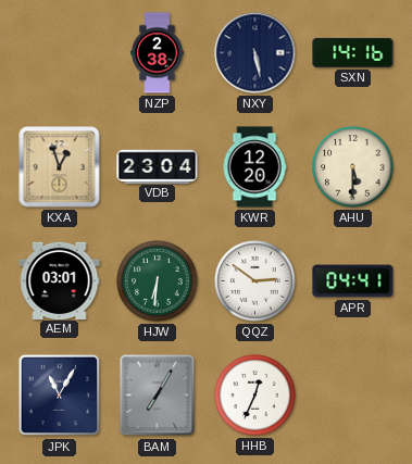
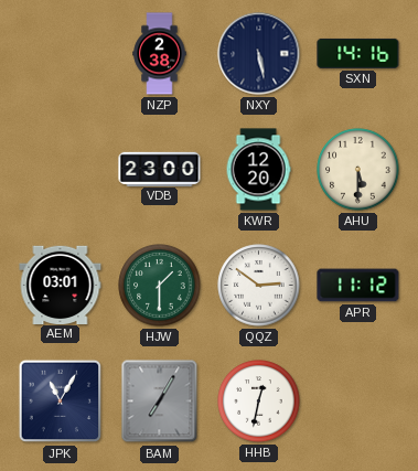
KXA: 12:57 -> none (60, 167)
VDB: 23:04 -> 23:00 (160, 169)
HJW: 6:31 -> 1:30 (160, 286)
APR: 04:41 -> 11:12 (358, 286)
HHB: 12:34 -> 12:32 (259, 402)
